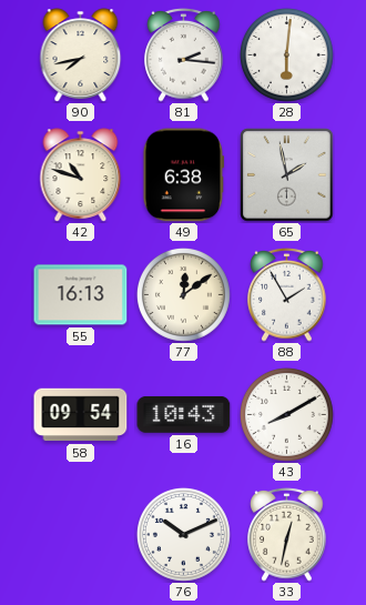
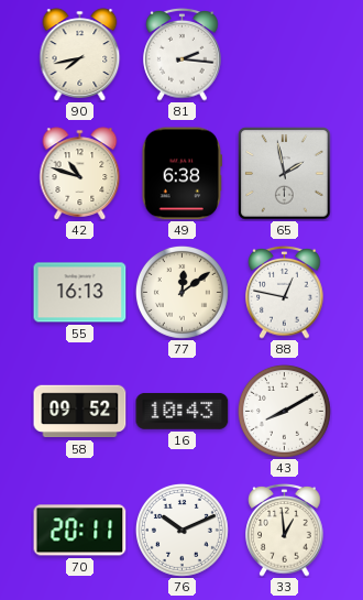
28: 6:01 -> none (286, 54)
88: 1:55 -> 12:47 (285, 292)
58: 09:54 -> 09:52 (80, 412)
70: none -> 20:11 (80, 531)
33: 12:32 -> 12:59 (285, 530)
